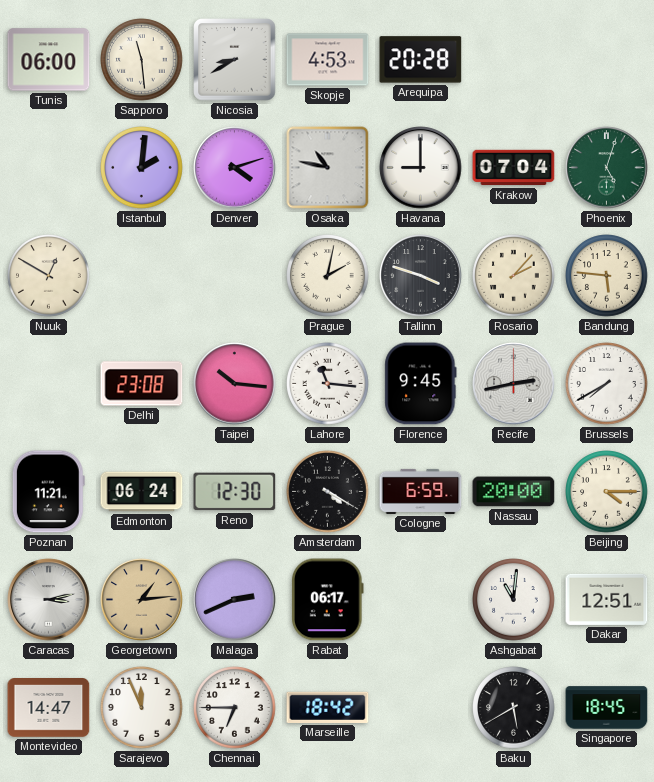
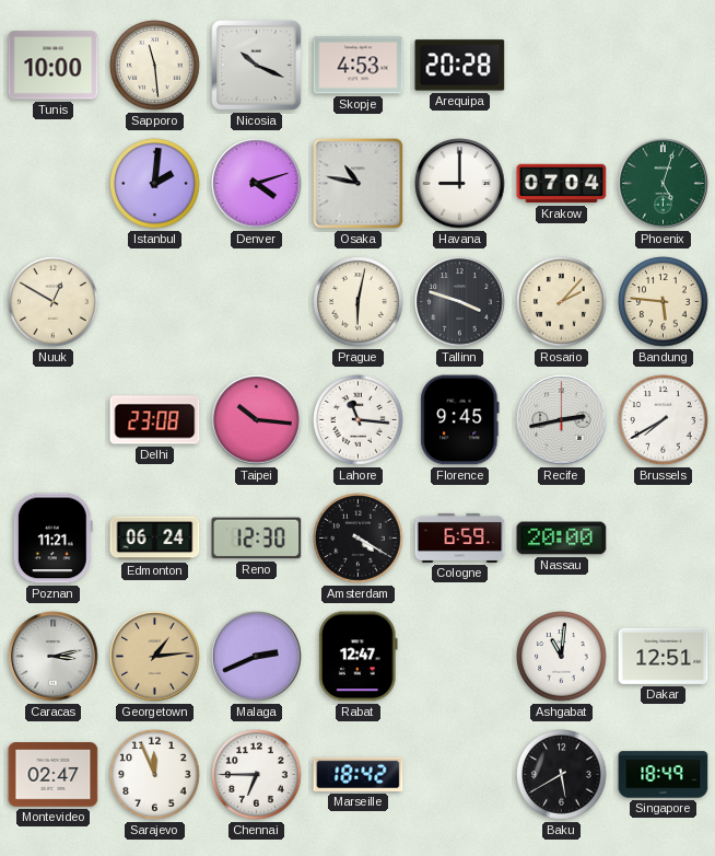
Tunis: 06:00 -> 10:00 (54, 66)
Nicosia: 8:40 -> 10:19 (257, 66)
Prague: 2:02 -> 6:02 (359, 302)
Beijing: 4:15 -> none (607, 492)
Rabat: 06:17 -> 12:47 (359, 657)
Montevideo: 14:47 -> 02:47 (54, 775)
Singapore: 18:45 -> 18:49 (664, 775)
